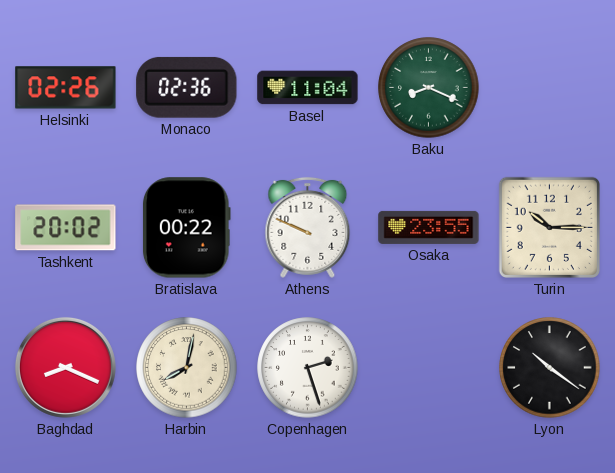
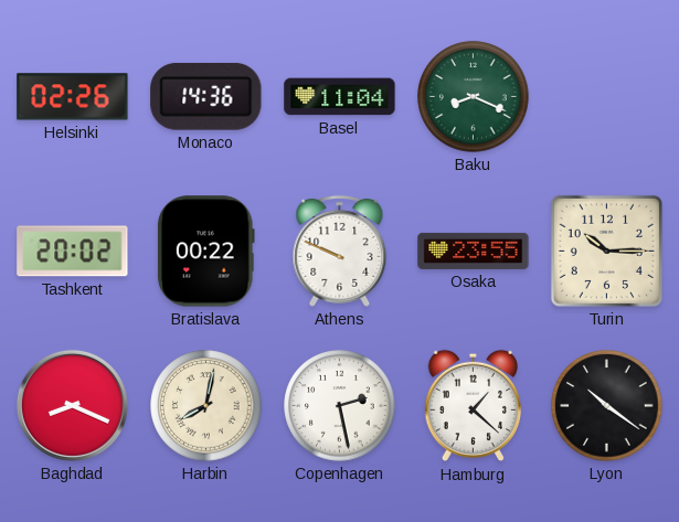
Monaco: 02:36 -> 14:36 (206, 96)
Copenhagen: 2:27 -> 2:28 (340, 406)
Hamburg: none -> 1:22 (474, 406)
